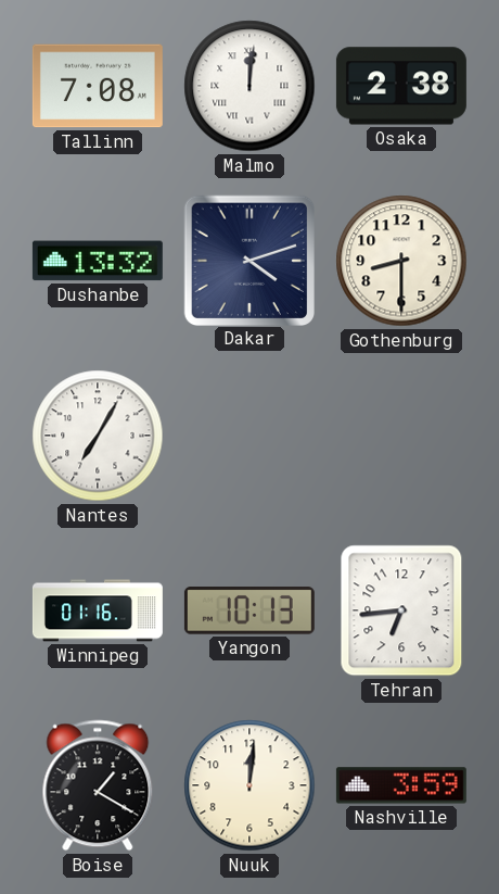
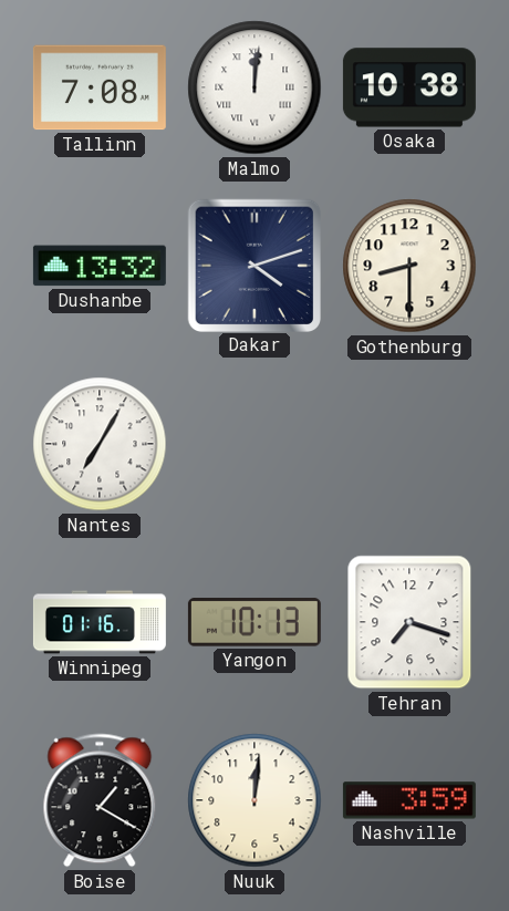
Osaka: 2:38 -> 10:38 (409, 87)
Tehran: 6:44 -> 7:18 (409, 622)
